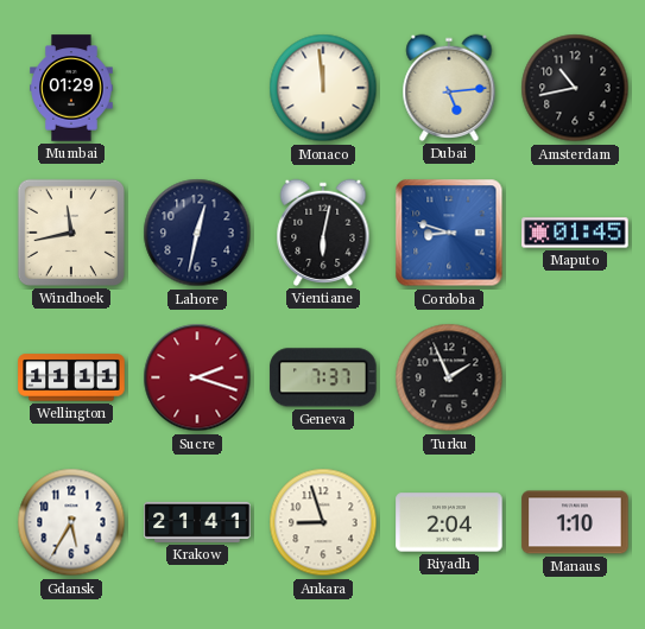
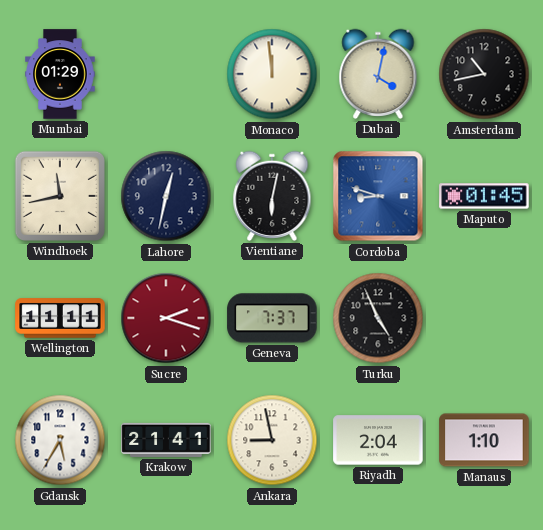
Dubai: 5:14 -> 4:02 (378, 74)
Turku: 1:56 -> 4:56 (378, 318)
Ankara: 8:57 -> 8:58 (272, 440)
